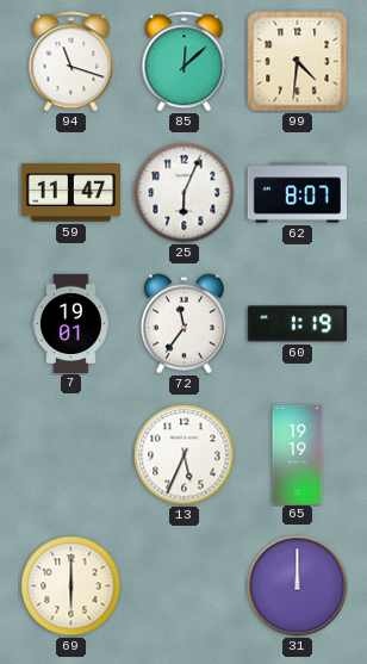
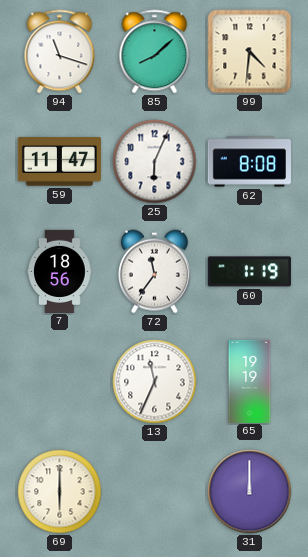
85: 12:08 -> 8:08 (155, 52)
62: 8:07 -> 8:08 (249, 162)
7: 19:01 -> 18:56 (60, 271)
13: 5:34 -> 11:34 (155, 382)
